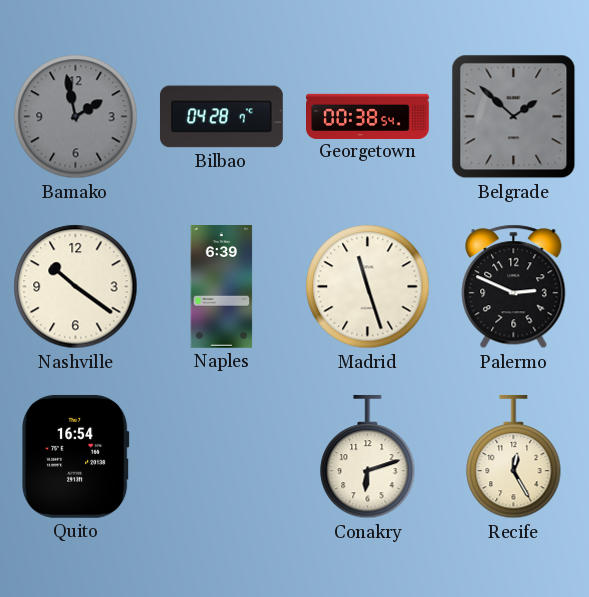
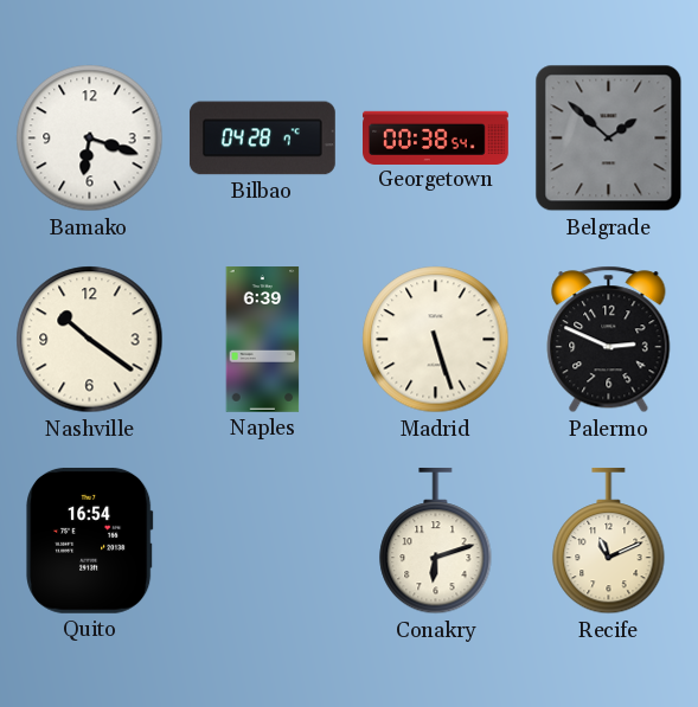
Bamako: 1:58 -> 6:18 (90, 139)
Bamako dial: grey -> white (90, 139)
Madrid: 11:27 -> 5:27 (436, 340)
Recife: 12:25 -> 11:11 (609, 541)
